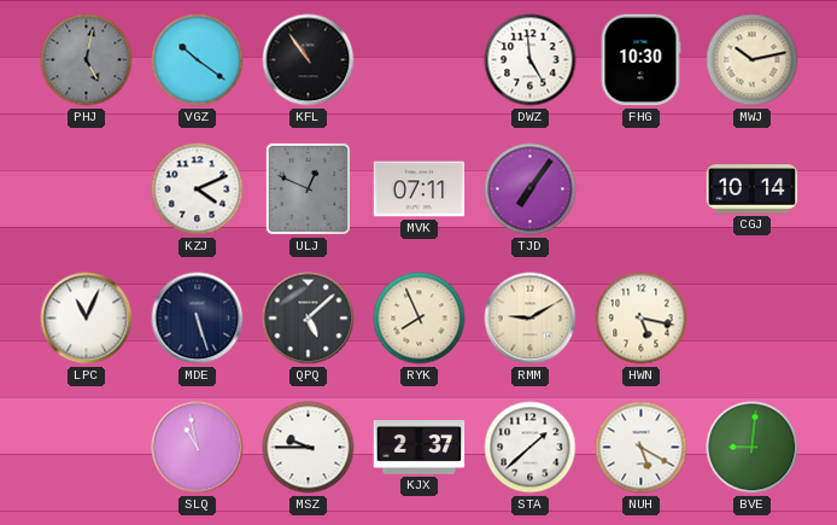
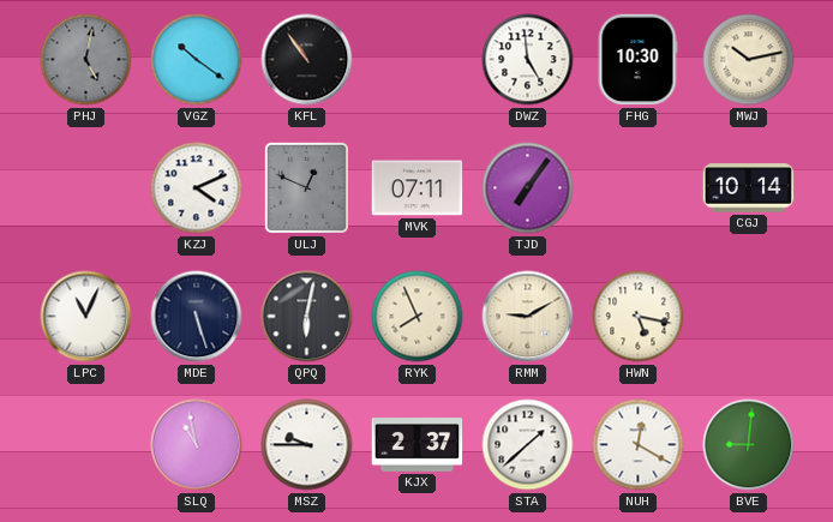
QPQ: 5:08 -> 6:02 (307, 317)
NUH: 5:20 -> 12:20 (639, 445)
